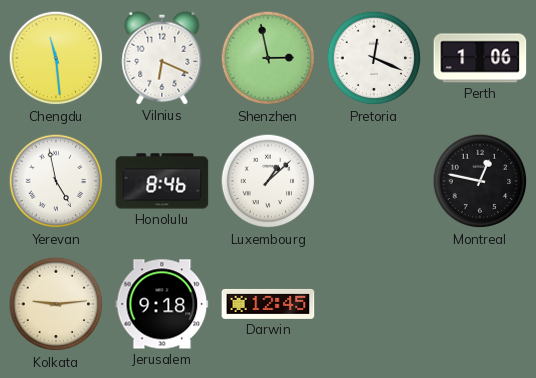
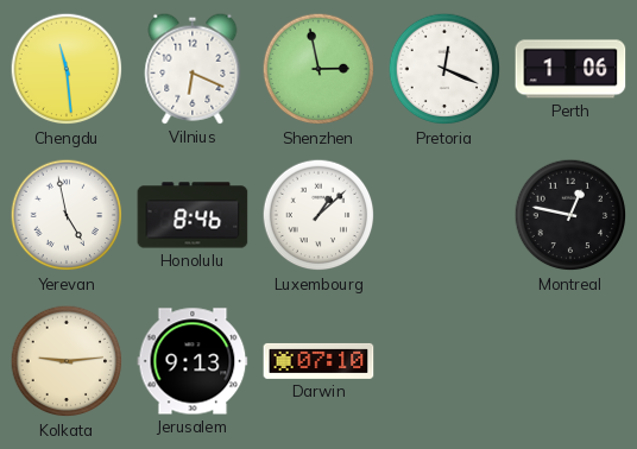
Jerusalem: 9:18 -> 9:13 (193, 361)
Darwin: 12:45 -> 07:10 (318, 361)
